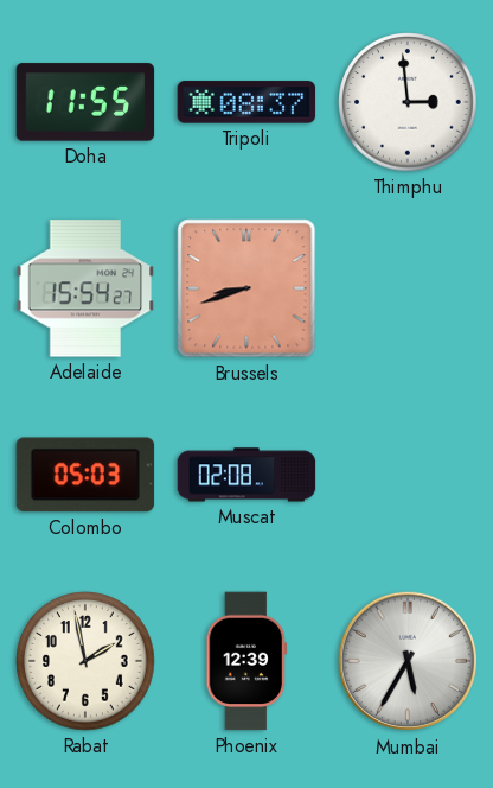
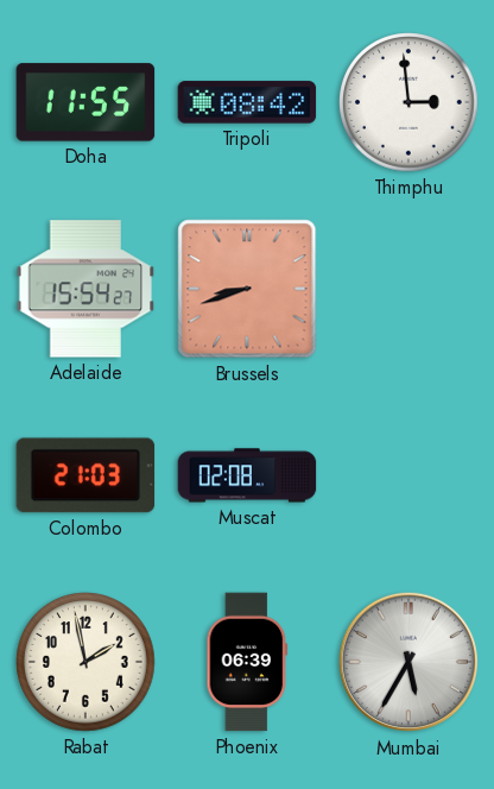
Tripoli: 08:37 -> 08:42 (247, 102)
Colombo: 05:03 -> 21:03 (85, 475)
Phoenix: 12:39 -> 06:39 (247, 662)
